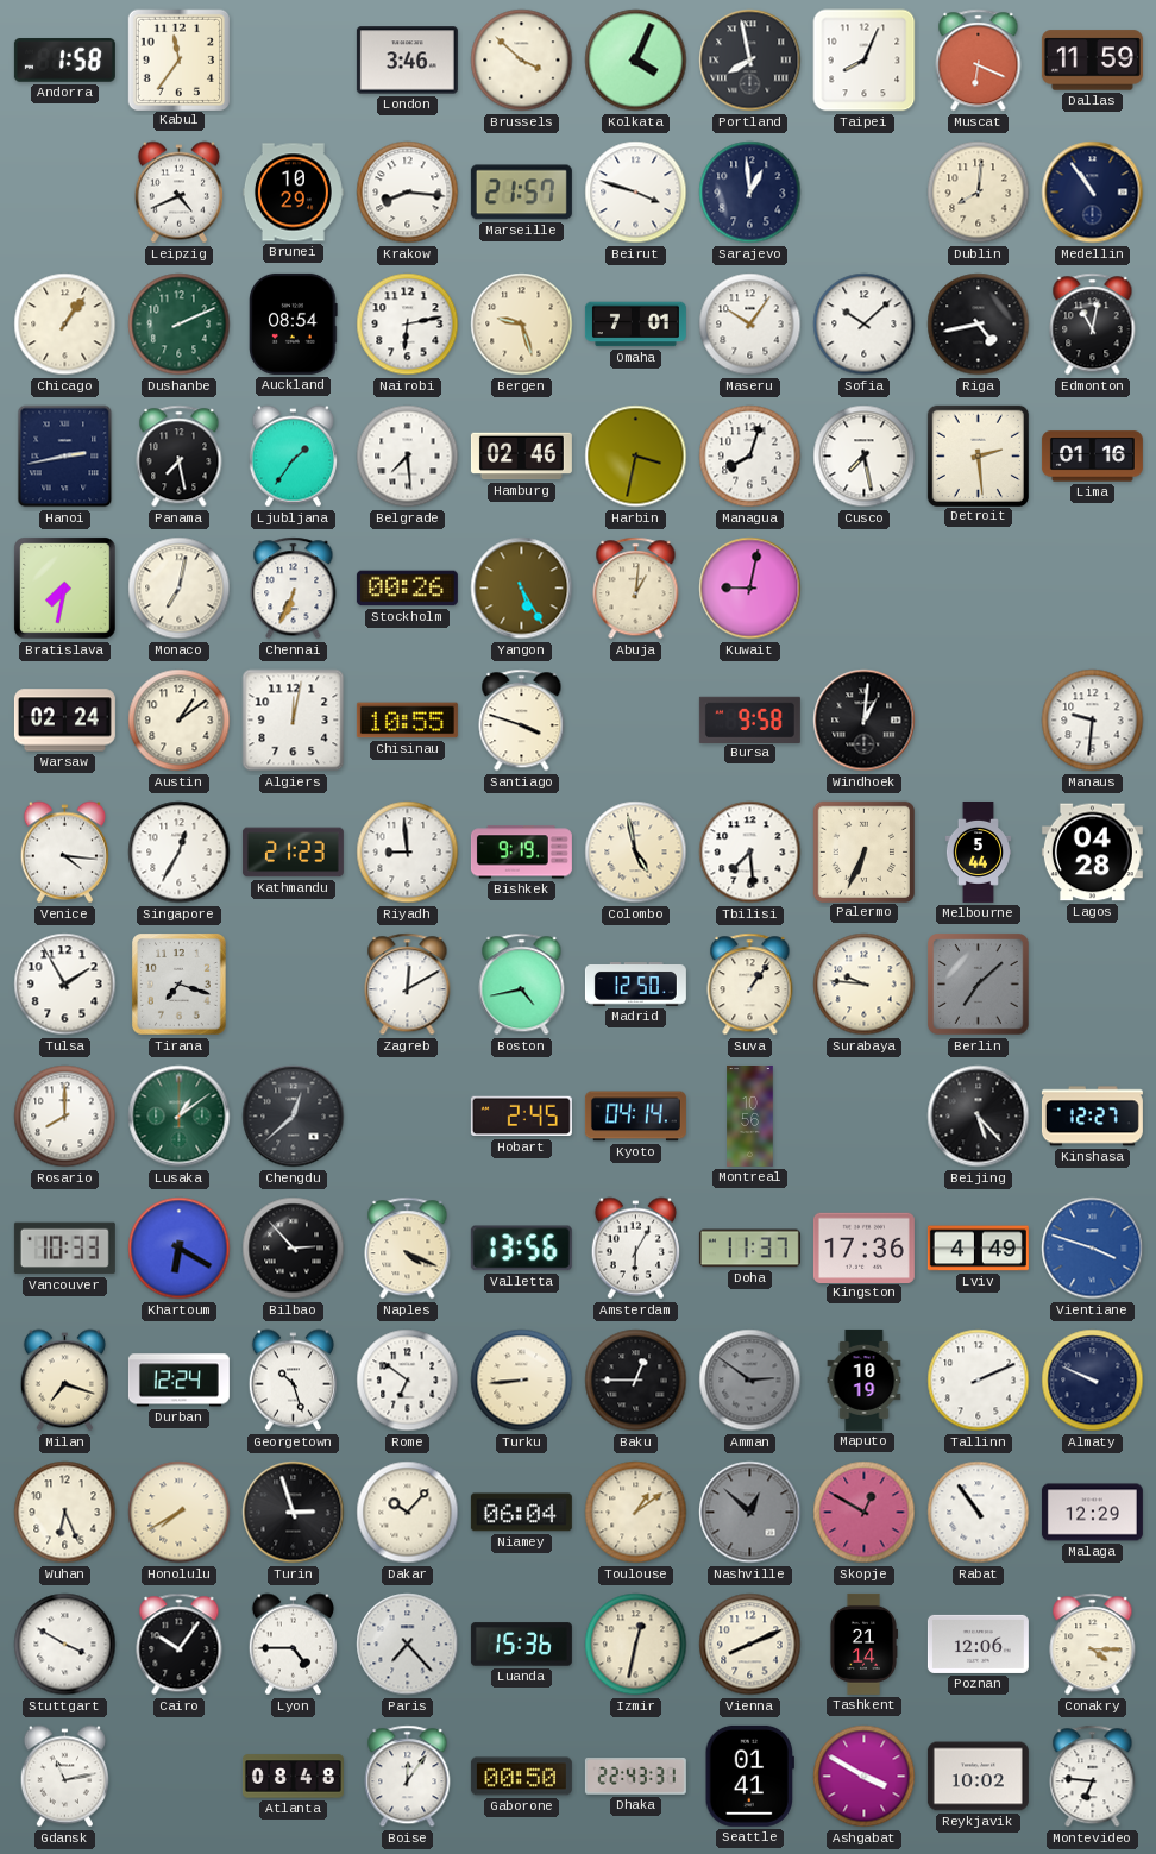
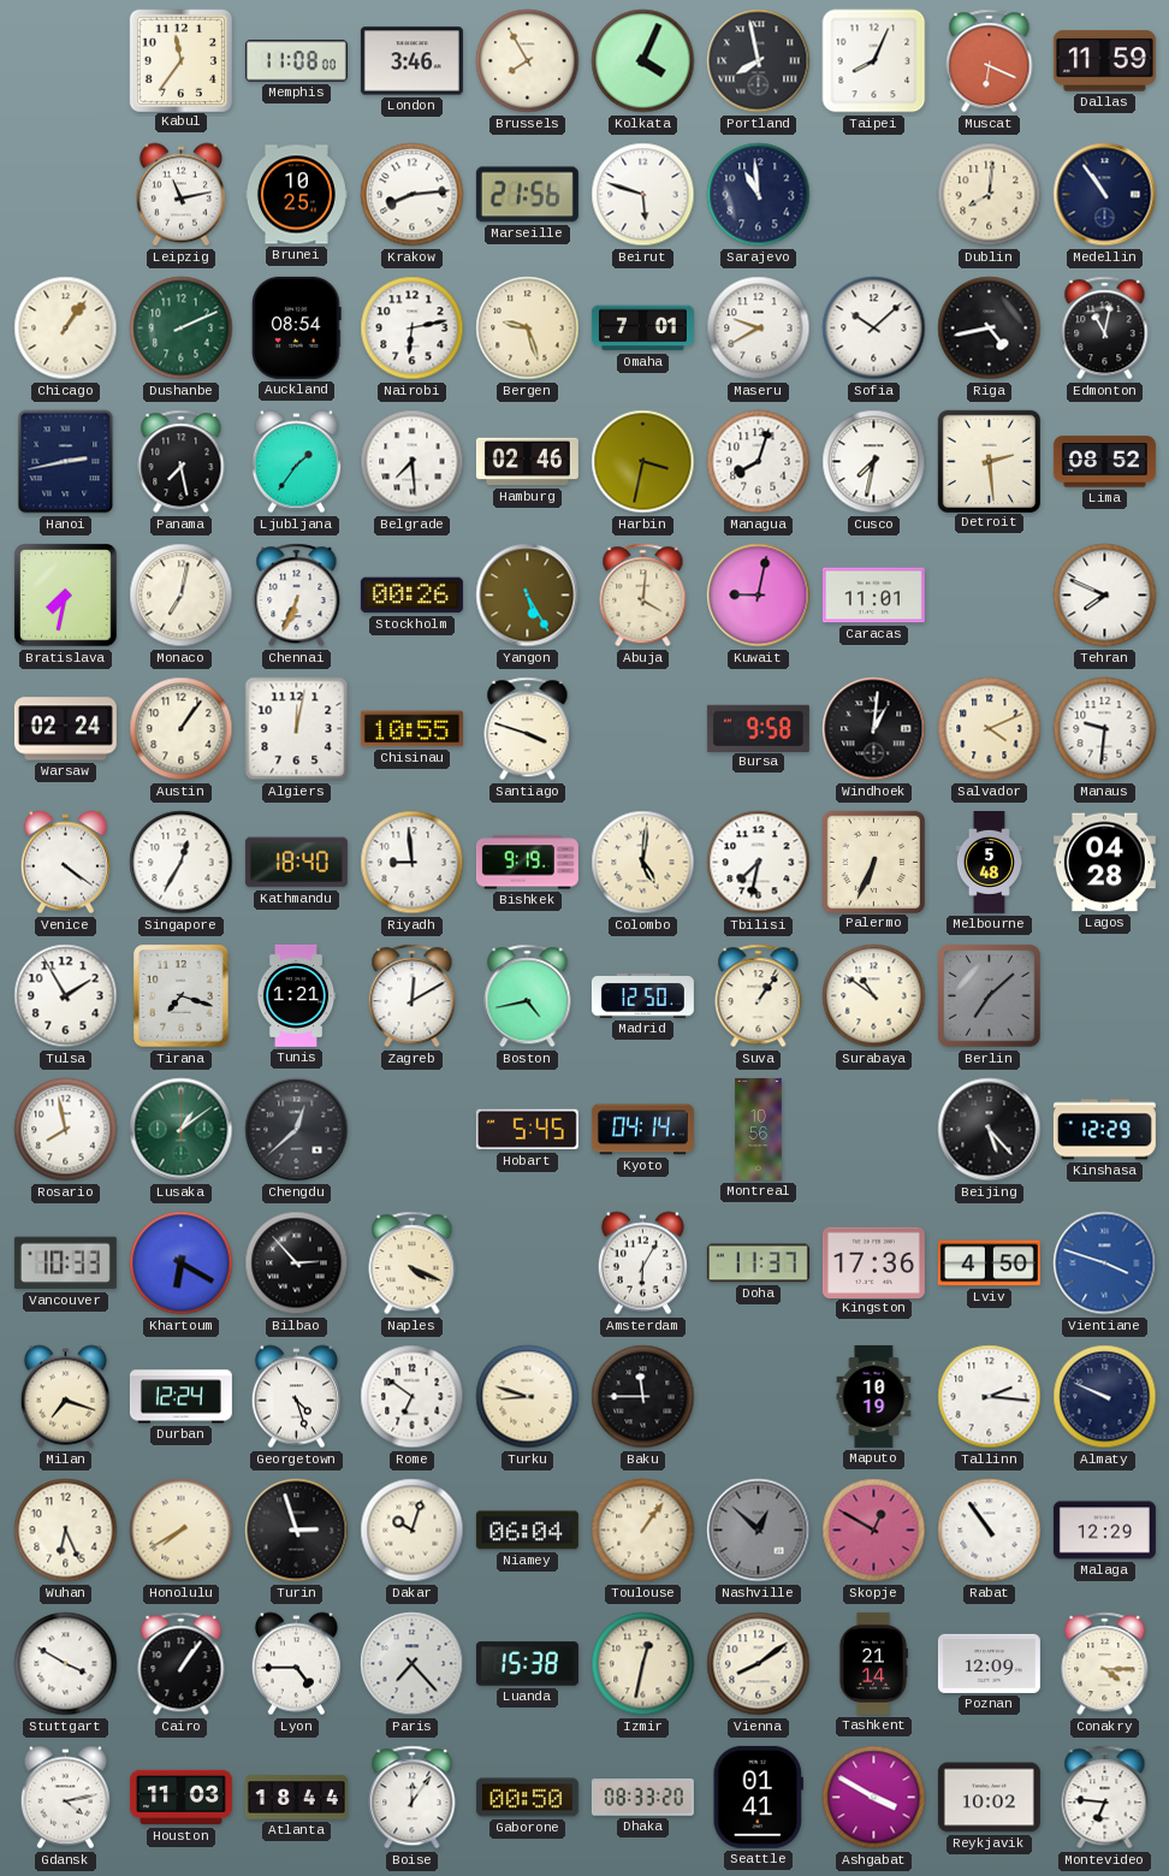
Andorra: 1:58 -> none (64, 61)
Memphis: none -> 11:08 (296, 61)
Brussels: 3:52 -> 7:55 (528, 61)
Leipzig: 4:41 -> 11:13 (180, 195)
Brunei: 10:29 -> 10:25 (296, 195)
Krakow: 8:16 -> 8:14 (413, 195)
Marseille: 21:57 -> 21:56 (527, 195)
Beirut: 3:48 -> 5:48 (643, 195)
Sarajevo: 12:59 -> 10:59 (759, 195)
Maseru: 10:06 -> 9:40 (759, 329)
Cusco: 7:28 -> 7:32 (874, 462)
Lima: 01:16 -> 08:52 (1104, 462)
Abuja: 1:01 -> 4:01 (643, 596)
Caracas: none -> 11:01 (873, 596)
Tehran: none -> 7:49 (1105, 596)
Austin: 1:09 -> 1:06 (182, 729)
Salvador: none -> 4:11 (990, 729)
Venice: 4:16 -> 4:21 (65, 863)
Kathmandu: 21:23 -> 18:40 (296, 863)
Colombo: 4:58 -> 5:01 (643, 863)
Tbilisi: 7:29 -> 7:32 (759, 863)
Melbourne: 5:44 -> 5:48 (989, 862)
Tunis: none -> 1:21 (296, 995)
Surabaya: 9:46 -> 10:51 (874, 996)
Rosario: 8:00 -> 7:58 (66, 1130)
Hobart: 2:45 -> 5:45 (527, 1130)
Kinshasa: 12:27 -> 12:29 (1104, 1130)
Valletta: 13:56 -> none (521, 1249)
Lviv: 4:49 -> 4:50 (989, 1264)
Georgetown: 10:27 -> 4:27 (296, 1397)
Turku: 8:44 -> 8:48 (528, 1397)
Baku: 12:45 -> 11:45 (643, 1397)
Amman: 2:51 -> none (750, 1381)
Tallinn: 2:11 -> 2:16 (990, 1397)
Dakar: 10:07 -> 10:03 (413, 1531)
Toulouse: 1:09 -> 1:06 (643, 1531)
Cairo: 10:06 -> 1:06 (182, 1664)
Luanda: 15:36 -> 15:38 (527, 1664)
Vienna: 8:11 -> 8:09 (759, 1664)
Poznan: 12:06 -> 12:09 (989, 1663)
Gdansk: 11:13 -> 4:13 (65, 1798)
Houston: none -> 11:03 (180, 1798)
Atlanta: 08:48 -> 18:44 (296, 1798)
Dhaka: 22:43 -> 08:33 (642, 1798)
